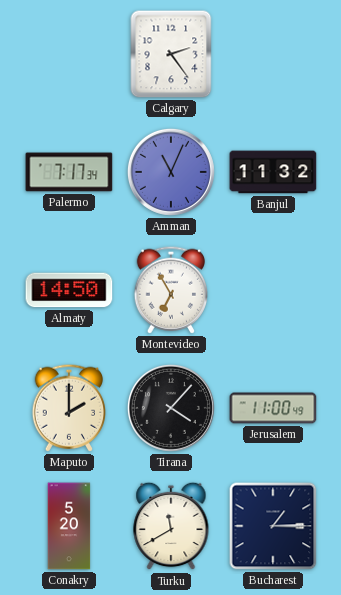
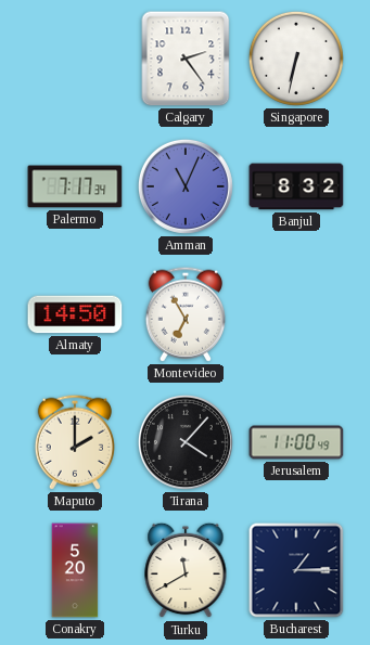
Singapore: none -> 6:32 (296, 59)
Banjul: 11:32 -> 8:32 (296, 186)
